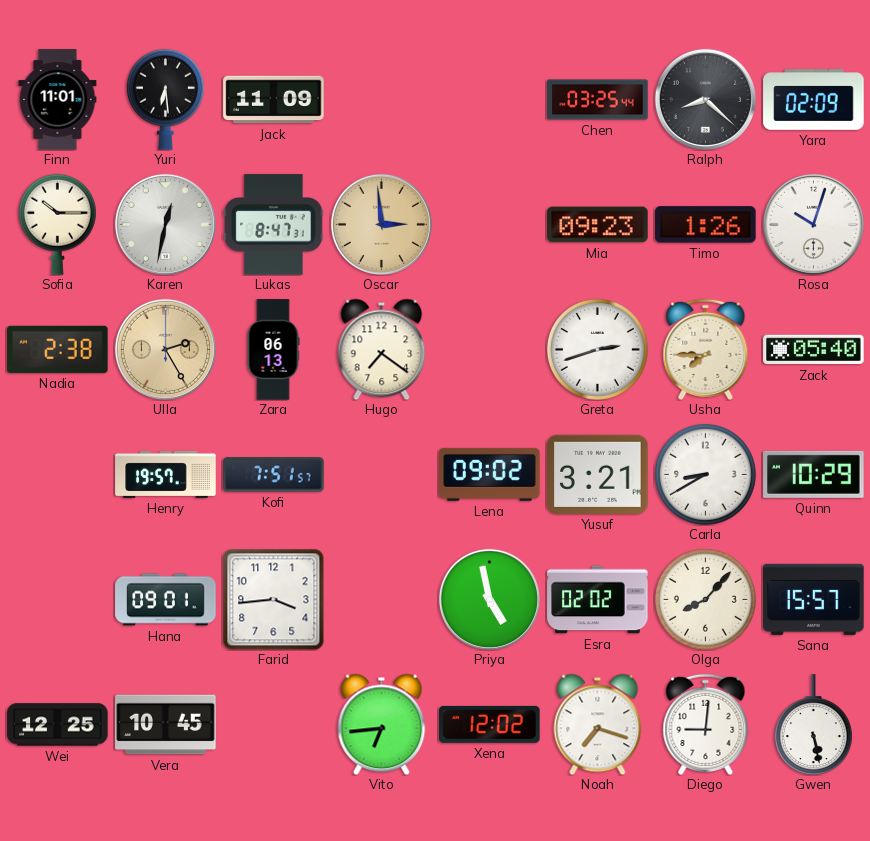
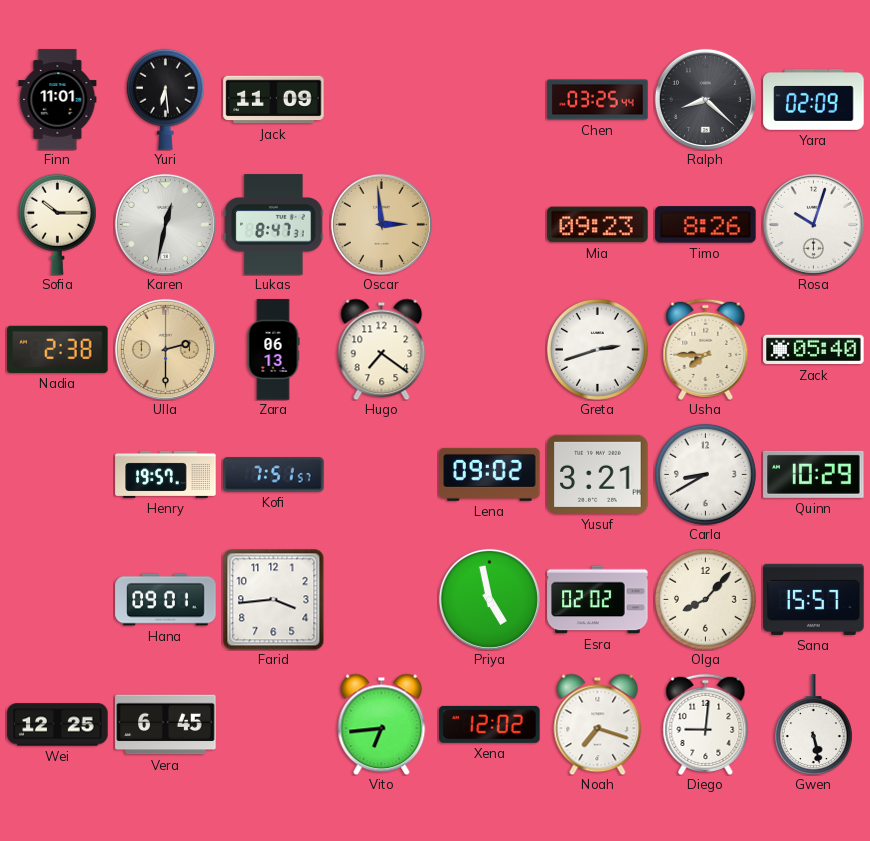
Timo: 1:26 -> 8:26 (706, 225)
Ulla: 2:25 -> 2:30 (165, 349)
Vera: 10:45 -> 6:45 (166, 725)
